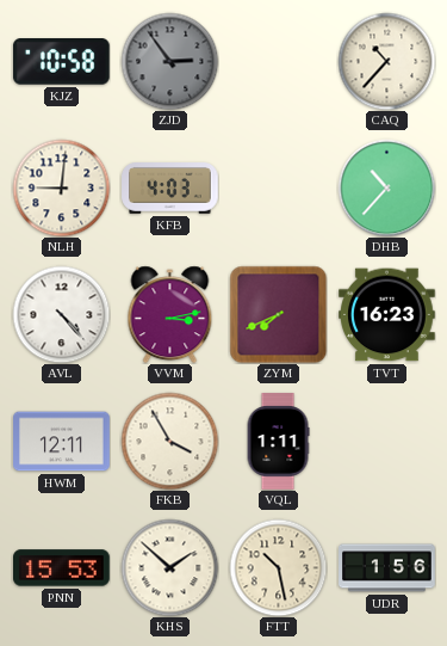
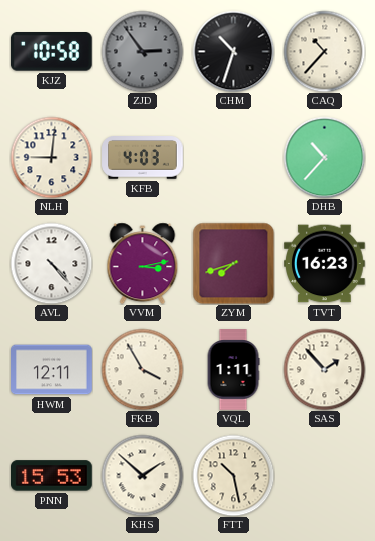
CHM: none -> 10:33 (233, 51)
ZYM: 7:41 -> 7:42 (233, 263)
SAS: none -> 1:53 (324, 369)
UDR: 1:56 -> none (387, 568)
